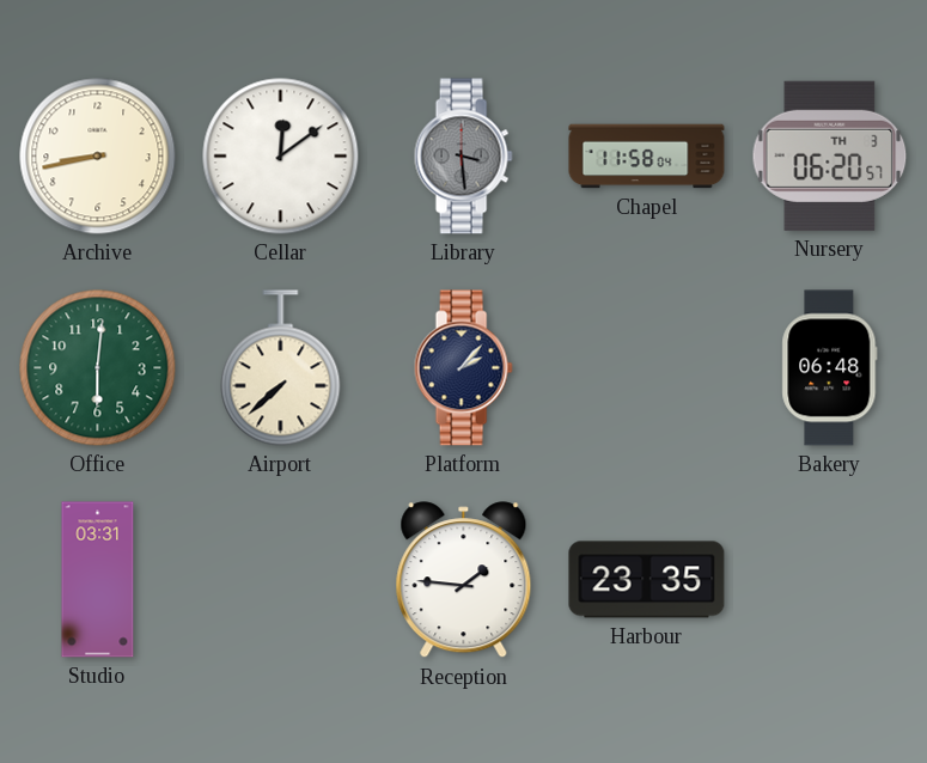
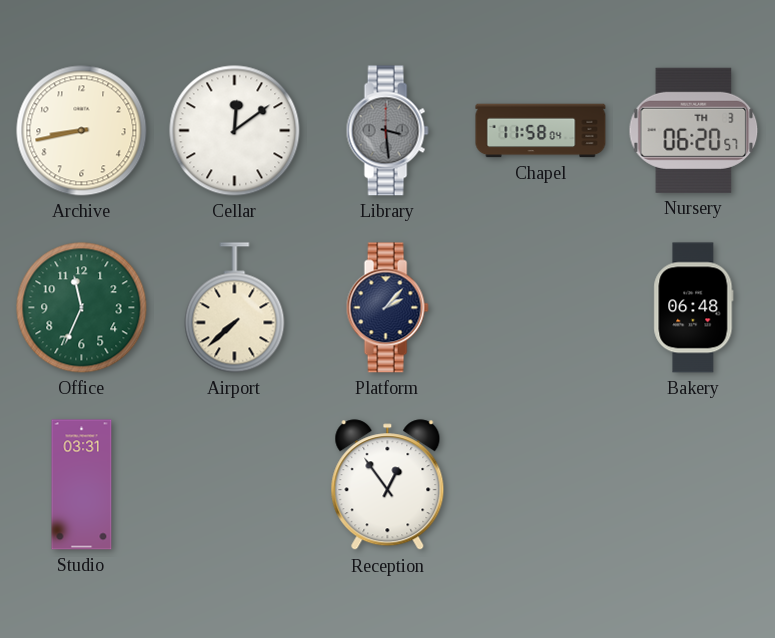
Office: 6:01 -> 11:34 (82, 308)
Reception: 1:46 -> 12:54 (388, 485)
Harbour: 23:35 -> none (647, 580)
